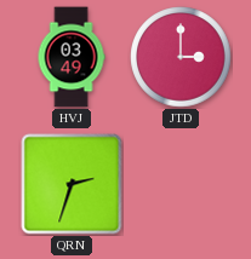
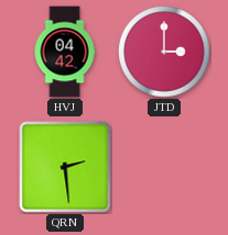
HVJ: 03:49 -> 04:42 (65, 52)
QRN: 2:33 -> 2:29 (65, 167)
